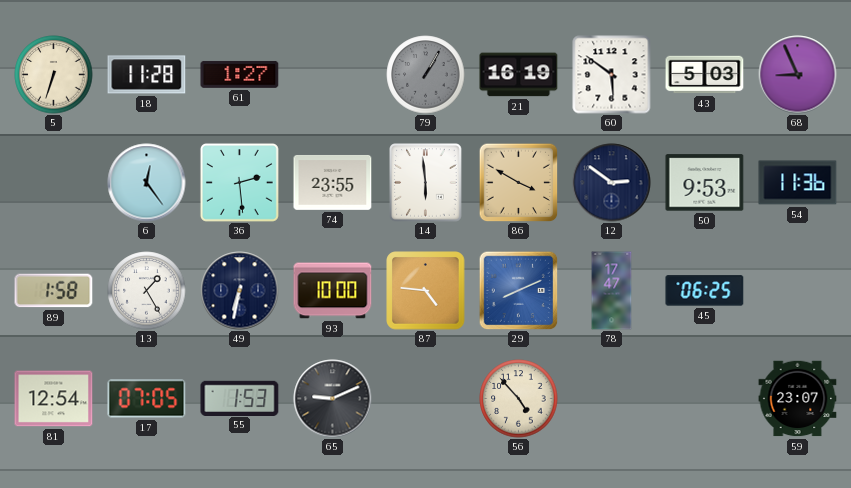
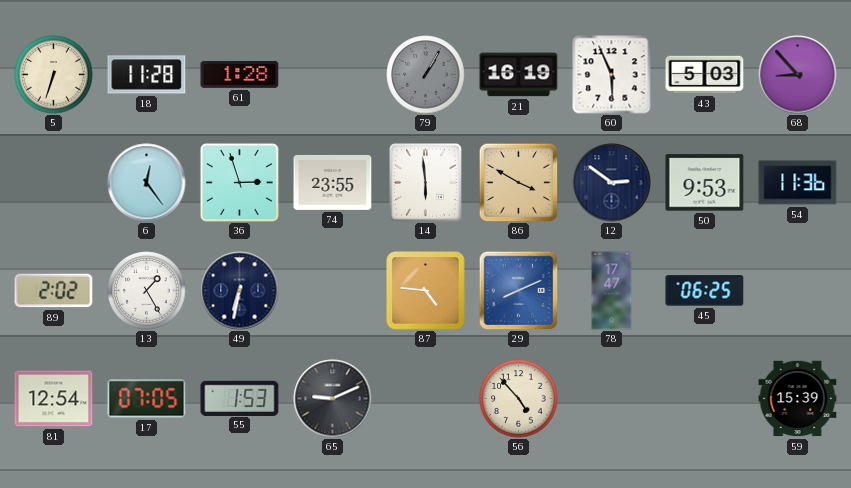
61: 1:27 -> 1:28 (240, 74)
60: 5:51 -> 5:56 (612, 75)
68: 8:56 -> 8:53 (798, 75)
36: 2:29 -> 2:57 (239, 182)
89: 1:58 -> 2:02 (54, 291)
93: 10:00 -> none (333, 291)
59: 23:07 -> 15:39 (798, 399)
